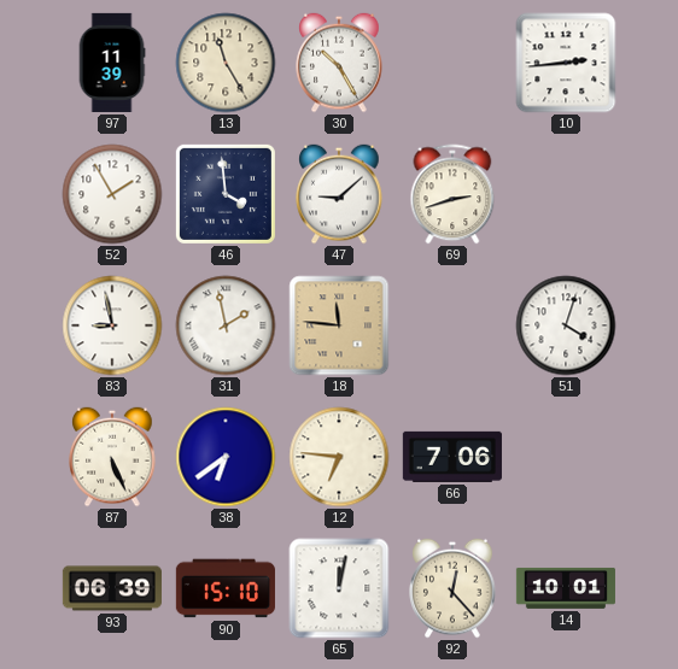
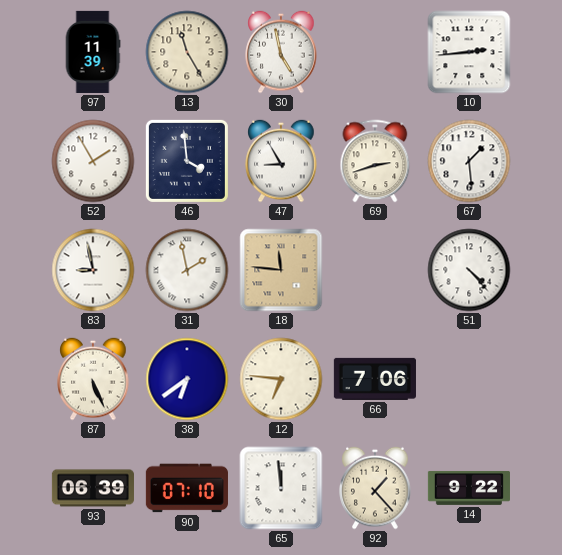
30: 10:25 -> 4:58 (281, 52)
47: 9:08 -> 8:55 (281, 161)
67: none -> 1:29 (469, 161)
51: 4:03 -> 4:23 (469, 270)
90: 15:10 -> 07:10 (187, 488)
65: 12:02 -> 11:59 (281, 488)
92: 12:23 -> 1:23 (375, 488)
14: 10:01 -> 9:22 (469, 488)
